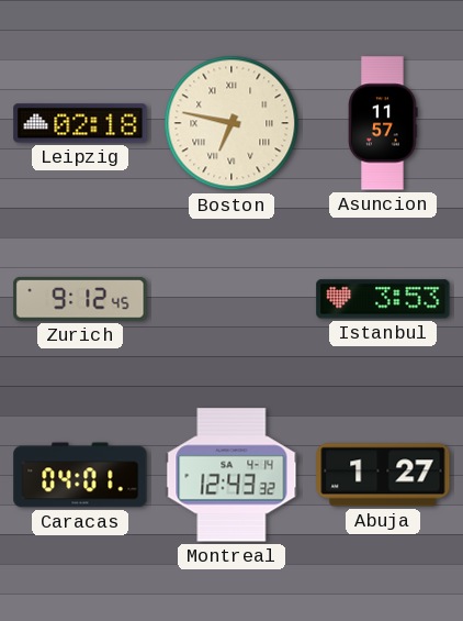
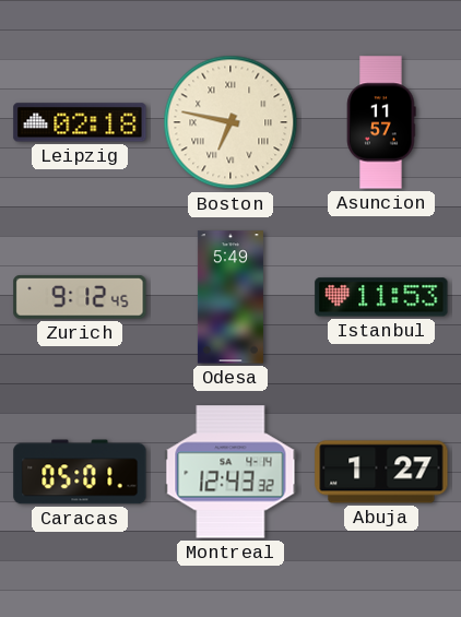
Odesa: none -> 5:49 (230, 297)
Istanbul: 3:53 -> 11:53 (381, 297)
Caracas: 04:01 -> 05:01 (80, 472)
